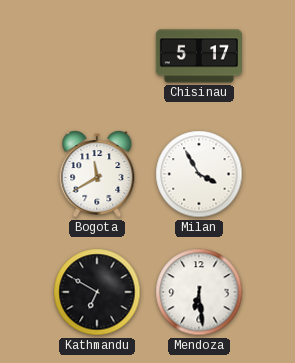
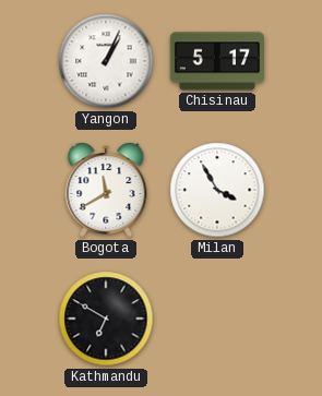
Yangon: none -> 1:04 (106, 61)
Mendoza: 6:29 -> none (199, 292)
